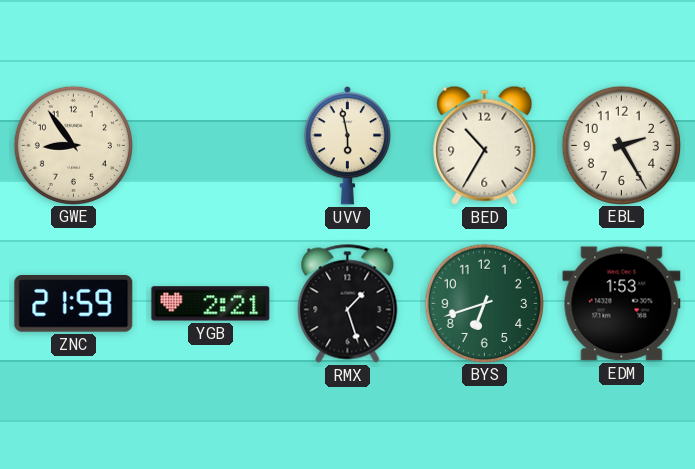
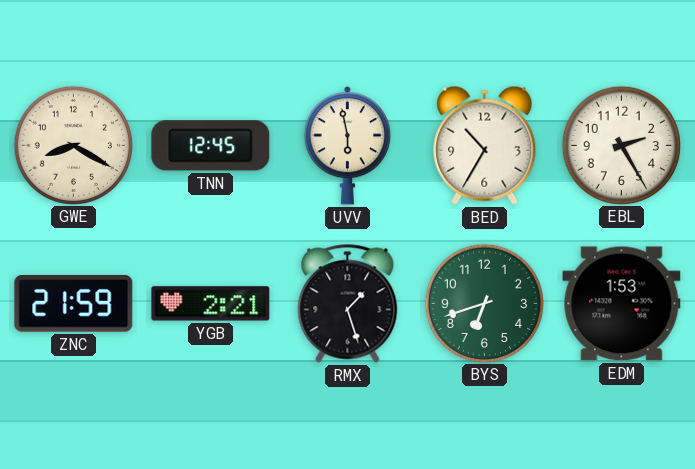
GWE: 8:54 -> 8:20 (73, 145)
TNN: none -> 12:45 (211, 146)
